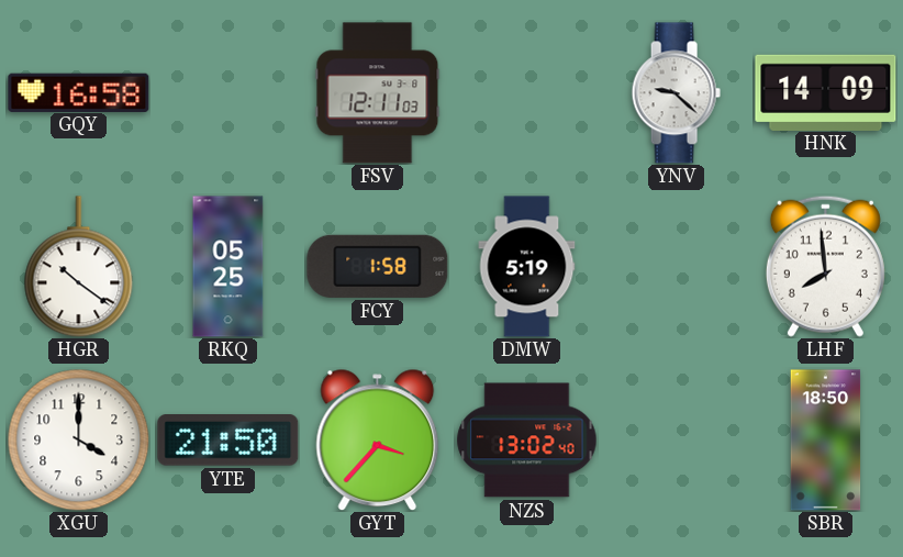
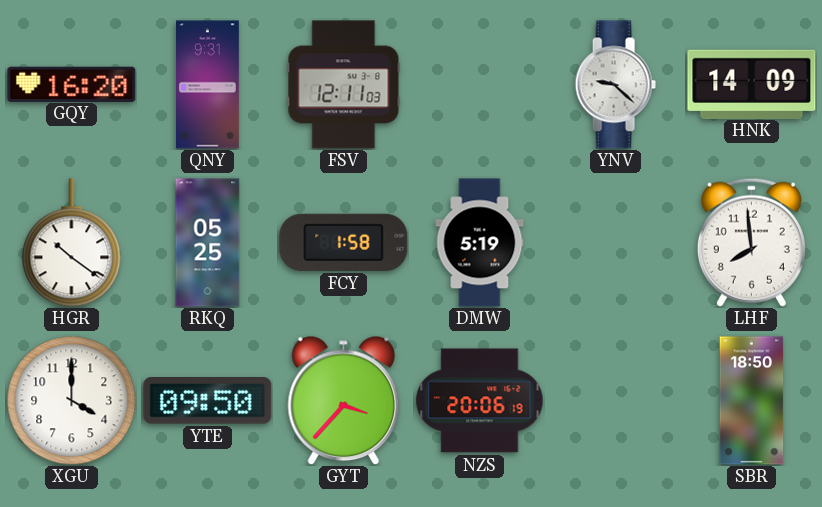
GQY: 16:58 -> 16:20 (72, 84)
QNY: none -> 9:31 (208, 85)
YTE: 21:50 -> 09:50 (208, 401)
NZS: 13:02 -> 20:06 (480, 401)
